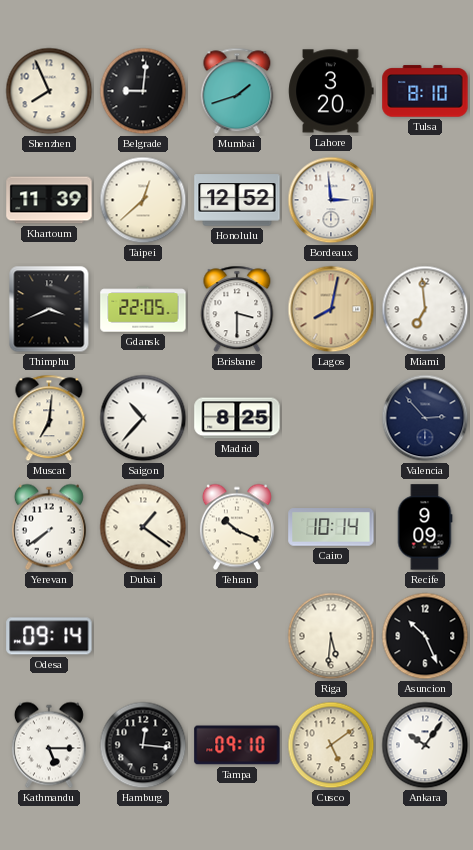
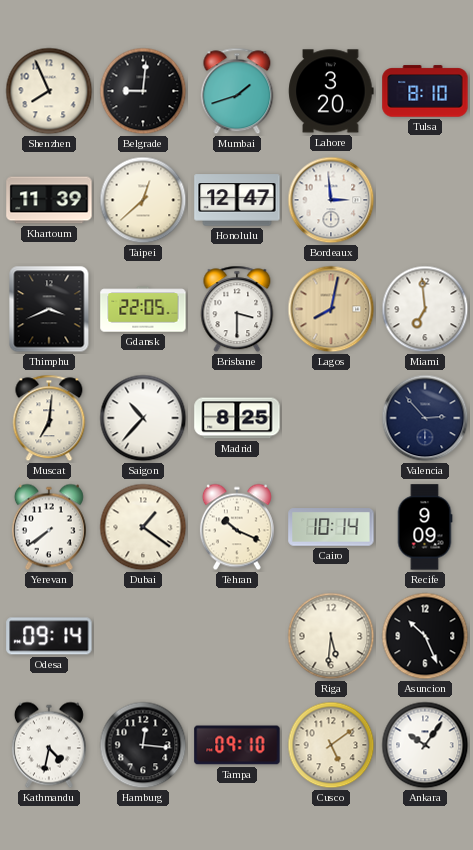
Honolulu: 12:52 -> 12:47 (237, 200)
Kathmandu: 5:15 -> 4:32 (49, 745)
